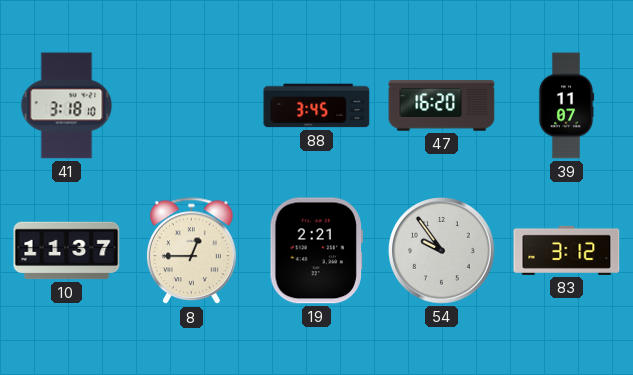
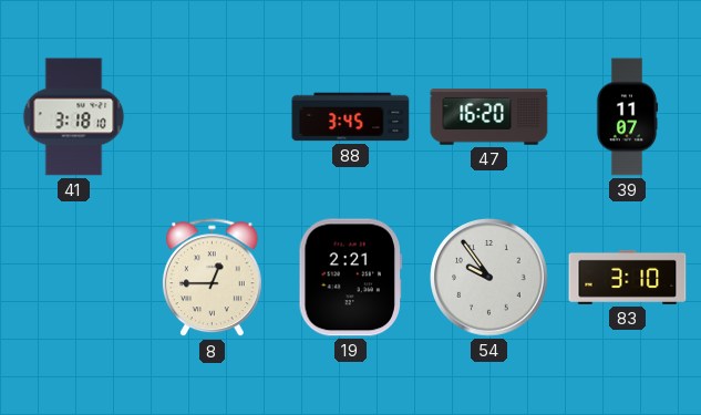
10: 11:37 -> none (67, 251)
83: 3:12 -> 3:10 (628, 277)
